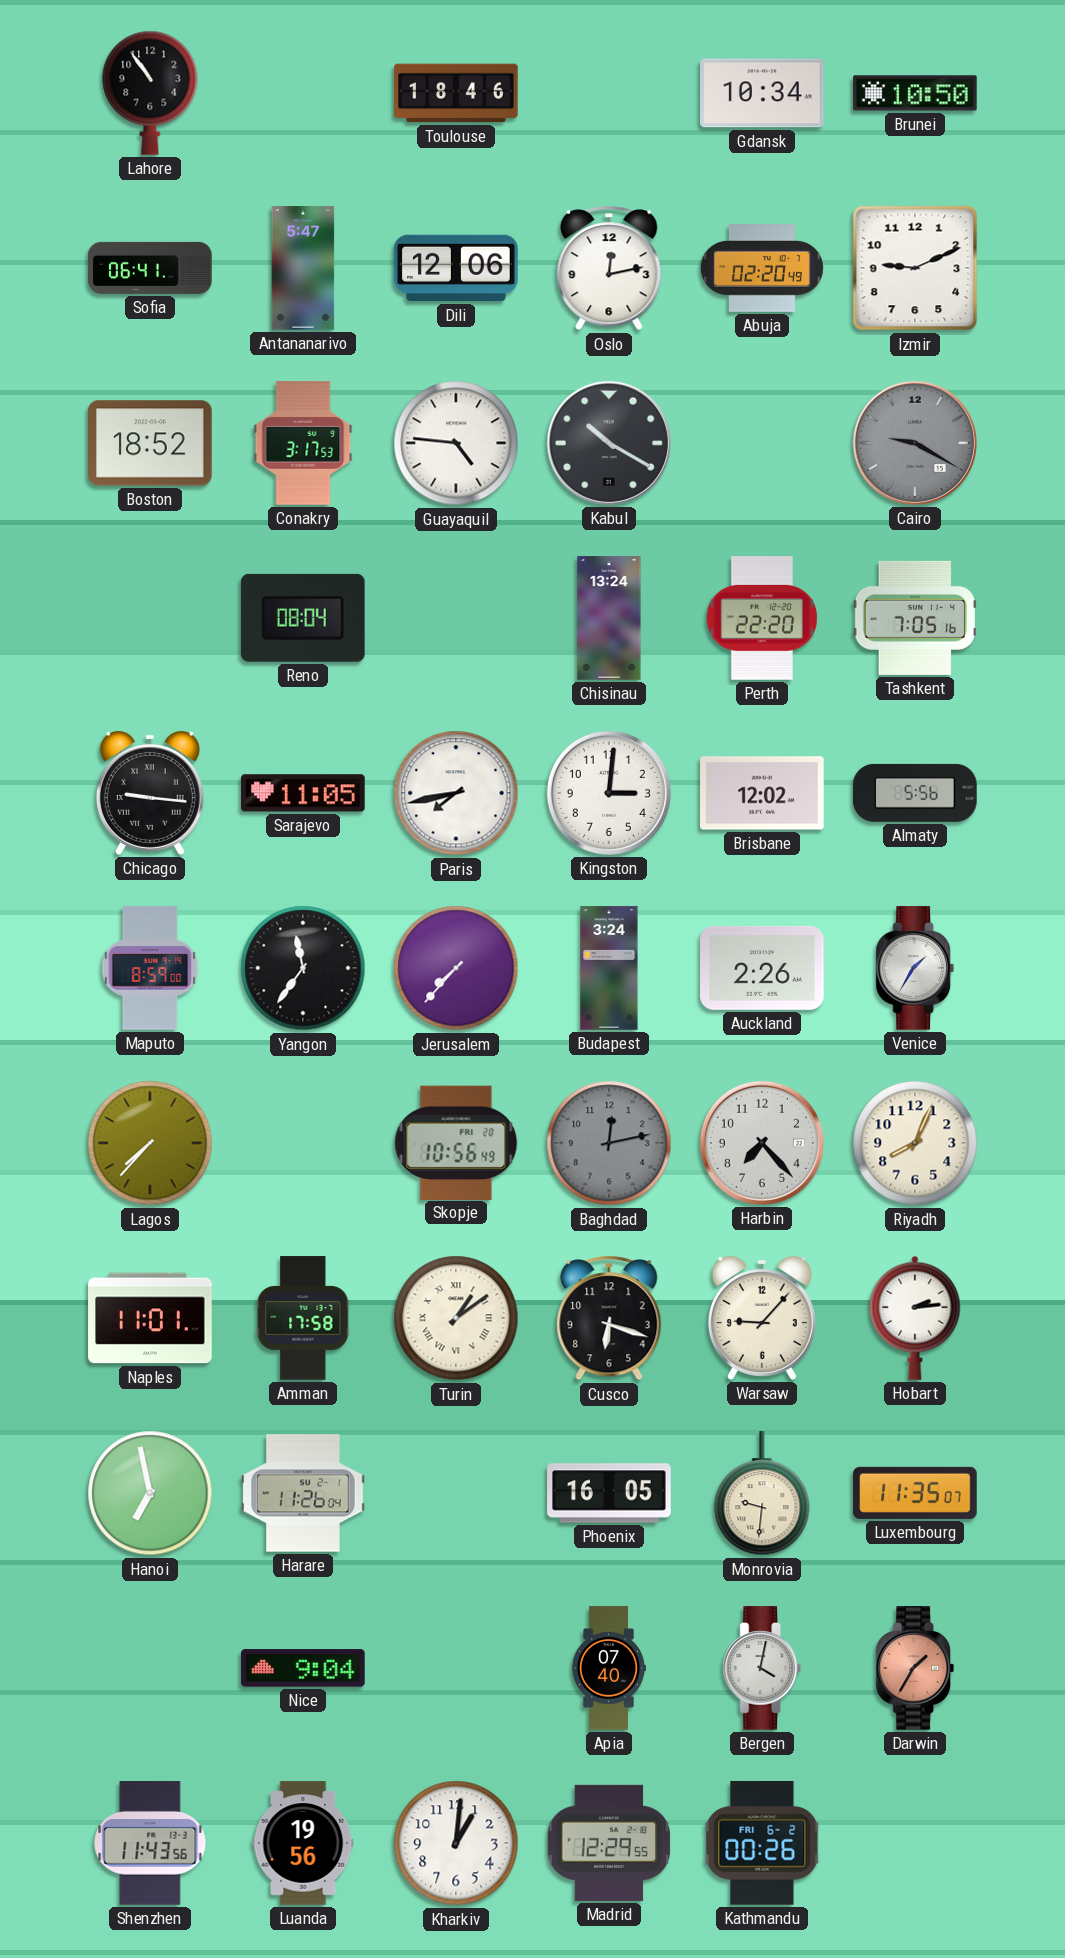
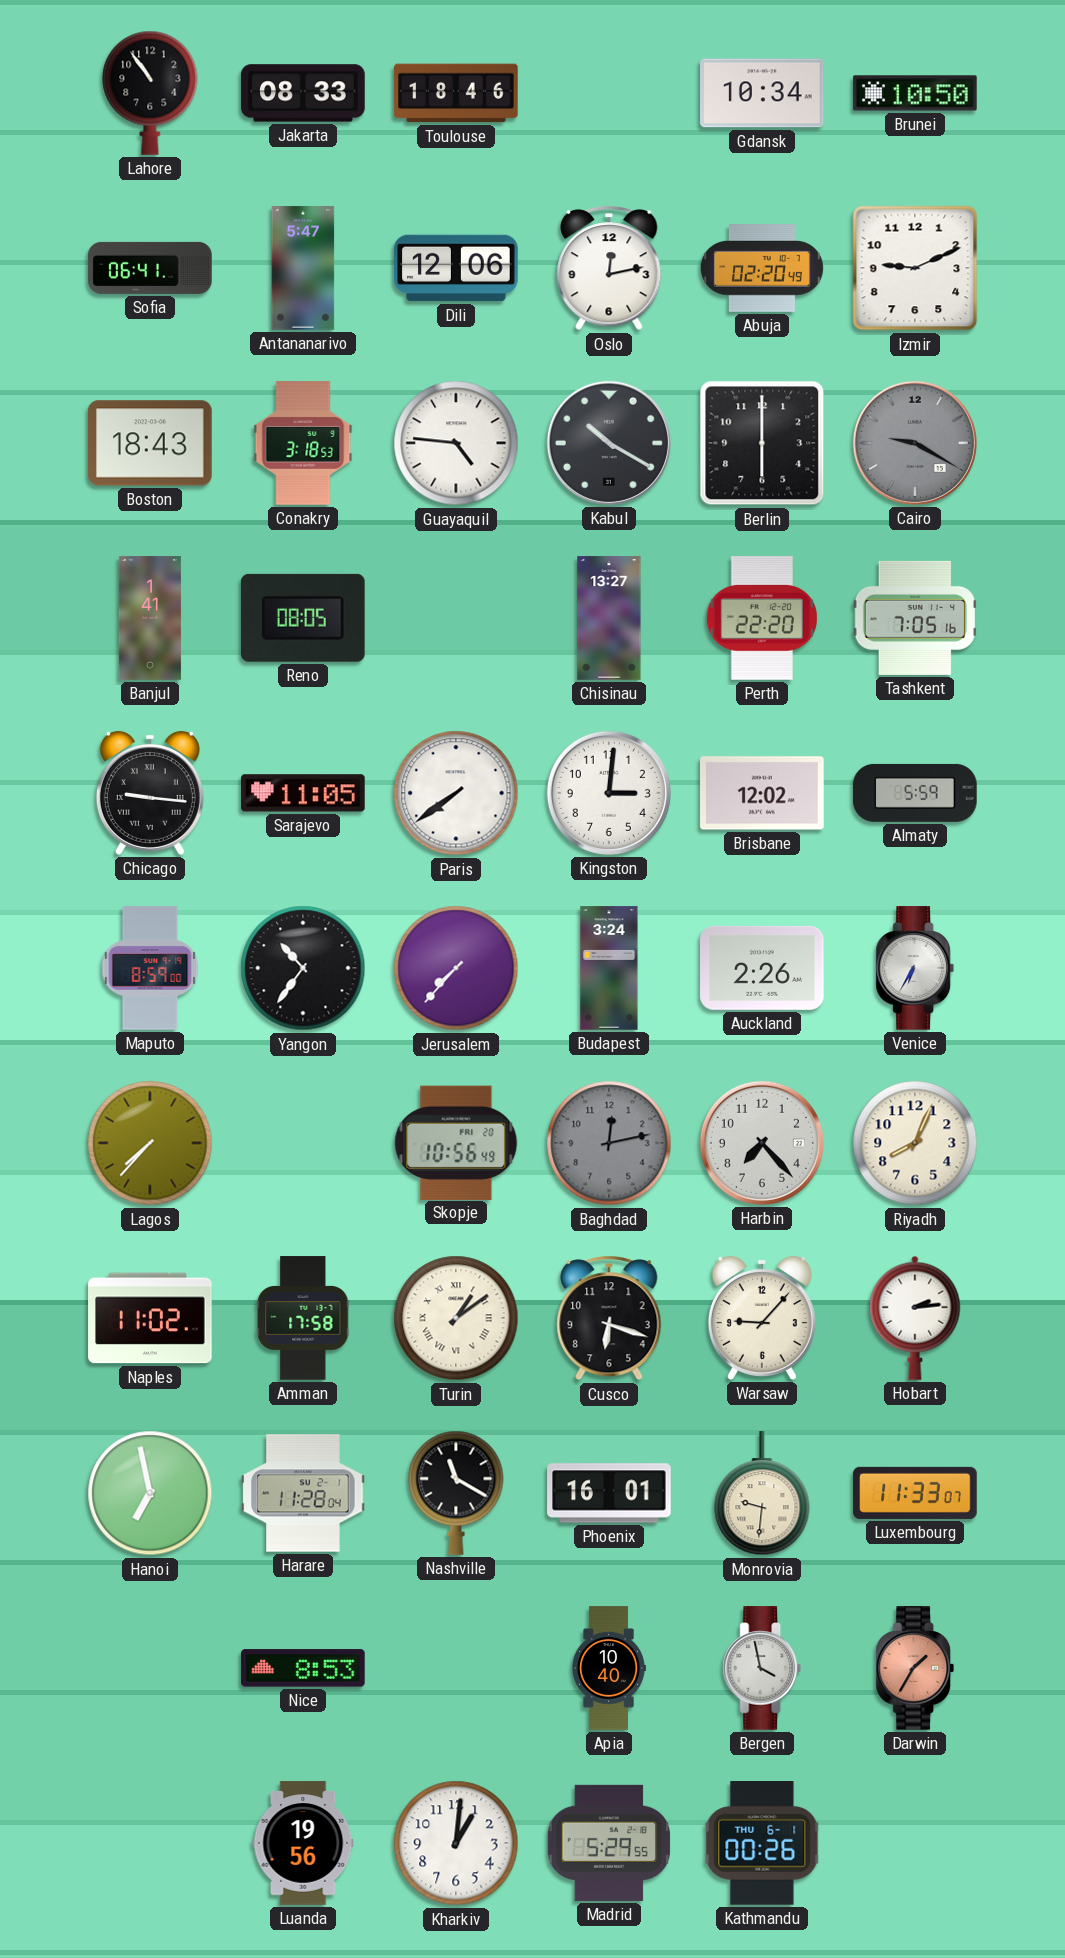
Jakarta: none -> 08:33 (303, 93)
Boston: 18:52 -> 18:43 (150, 443)
Conakry: 3:17 -> 3:18 (303, 443)
Berlin: none -> 6:00 (762, 443)
Banjul: none -> 1:41 (150, 618)
Reno: 08:04 -> 08:05 (303, 618)
Chisinau: 13:24 -> 13:27 (609, 618)
Paris: 7:43 -> 7:39 (456, 793)
Almaty: 5:56 -> 5:59 (915, 793)
Yangon: 11:36 -> 10:36 (303, 968)
Venice: 1:35 -> 6:35 (915, 968)
Naples: 11:01 -> 11:02 (150, 1318)
Harare: 11:26 -> 11:28 (303, 1493)
Nashville: none -> 11:20 (456, 1493)
Phoenix: 16:05 -> 16:01 (609, 1493)
Luxembourg: 11:35 -> 11:33 (915, 1493)
Nice: 9:04 -> 8:53 (303, 1668)
Apia: 07:40 -> 10:40 (608, 1668)
Bergen: 4:02 -> 3:58 (762, 1668)
Shenzhen: 11:43 -> none (150, 1843)
Madrid: 12:29 -> 5:29 (608, 1843)
Kathmandu date: FRI 6-2 -> THU 6-1 (762, 1844)
